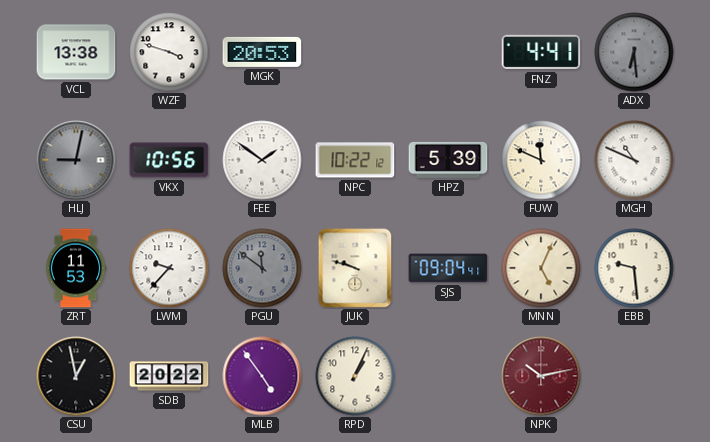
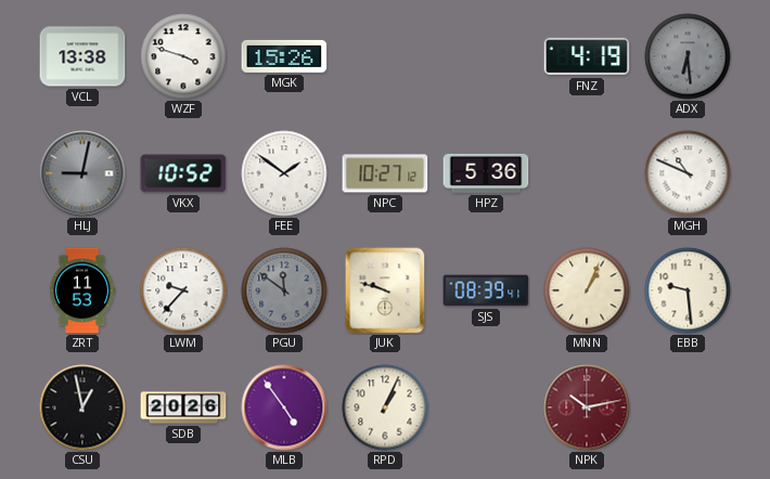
MGK: 20:53 -> 15:26 (284, 56)
FNZ: 4:41 -> 4:19 (587, 56)
VKX: 10:56 -> 10:52 (183, 173)
NPC: 10:22 -> 10:27 (385, 173)
HPZ: 5:39 -> 5:36 (486, 173)
FUW: 11:49 -> none (541, 160)
SJS: 09:04 -> 08:39 (486, 290)
MNN: 5:04 -> 1:04 (587, 290)
SDB: 20:22 -> 20:26 (183, 407)
